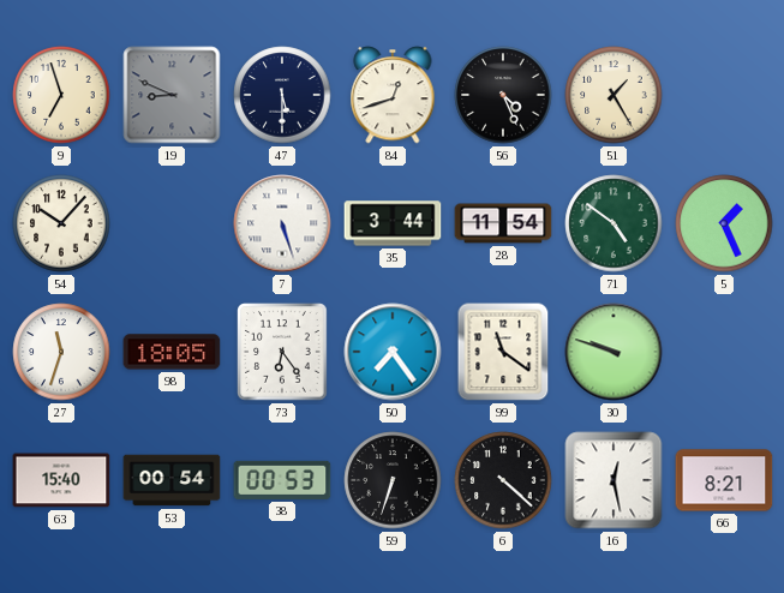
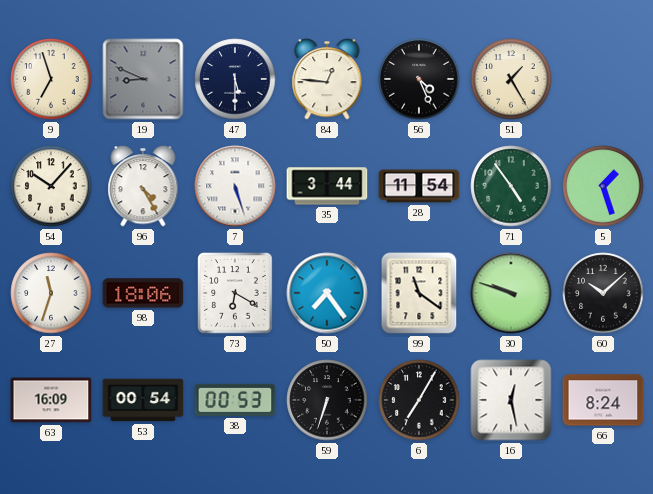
84: 12:42 -> 12:46 (327, 79)
96: none -> 4:25 (143, 186)
71: 4:51 -> 4:54 (511, 186)
5: 1:26 -> 1:27 (603, 186)
98: 18:05 -> 18:06 (143, 293)
73: 6:24 -> 6:20 (235, 293)
60: none -> 10:08 (603, 293)
63: 15:40 -> 16:09 (51, 400)
6: 4:22 -> 7:05 (419, 400)
66: 8:21 -> 8:24 (603, 400)
